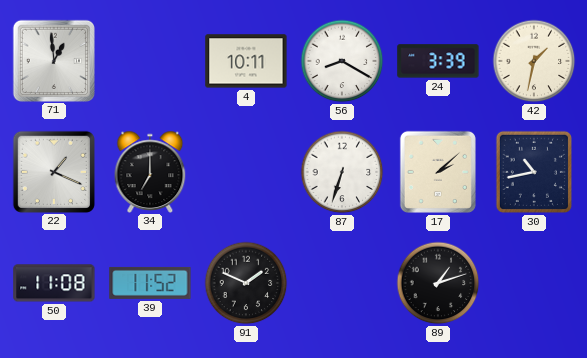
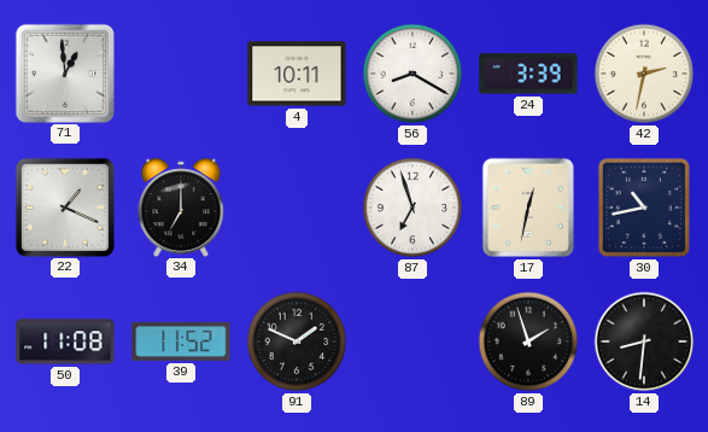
42: 1:32 -> 2:32 (644, 74)
87: 6:33 -> 6:57 (412, 208)
17: 2:08 -> 12:32 (528, 208)
89: 1:12 -> 1:57 (528, 341)
14: none -> 8:31 (644, 341)
